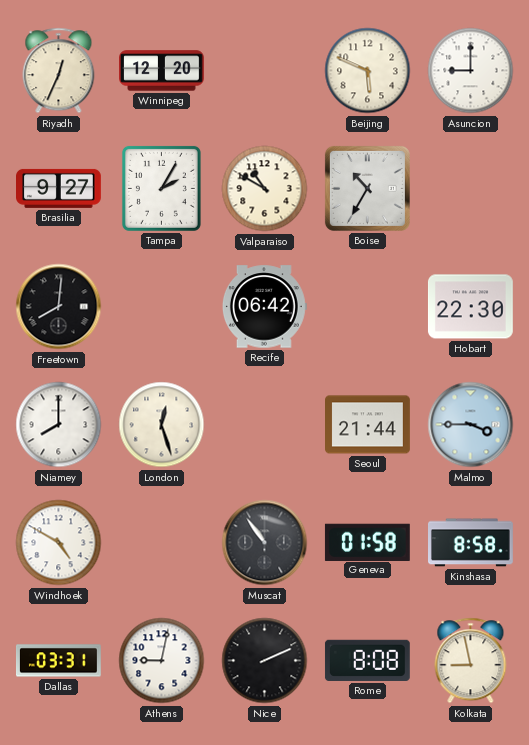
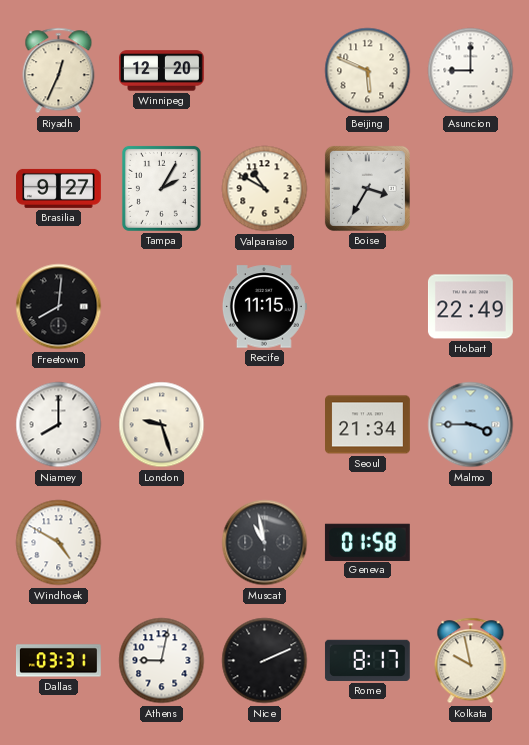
Boise: 10:35 -> 3:35 (367, 188)
Recife: 06:42 -> 11:15 (264, 307)
Hobart: 22:30 -> 22:49 (470, 307)
London: 12:27 -> 9:27 (162, 425)
Seoul: 21:44 -> 21:34 (368, 425)
Muscat: 10:54 -> 10:58 (265, 543)
Kinshasa: 8:58 -> none (471, 543)
Rome: 8:08 -> 8:17 (367, 660)
Kolkata: 8:58 -> 9:58 (471, 661)
